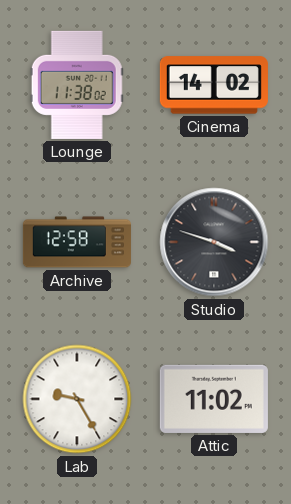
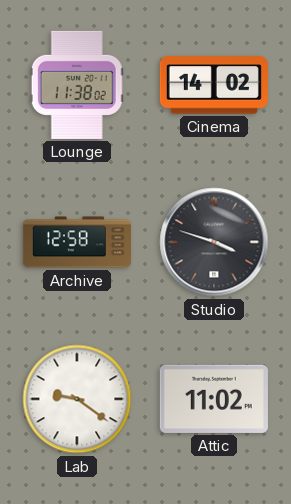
Lab: 9:25 -> 9:21 (77, 399)
